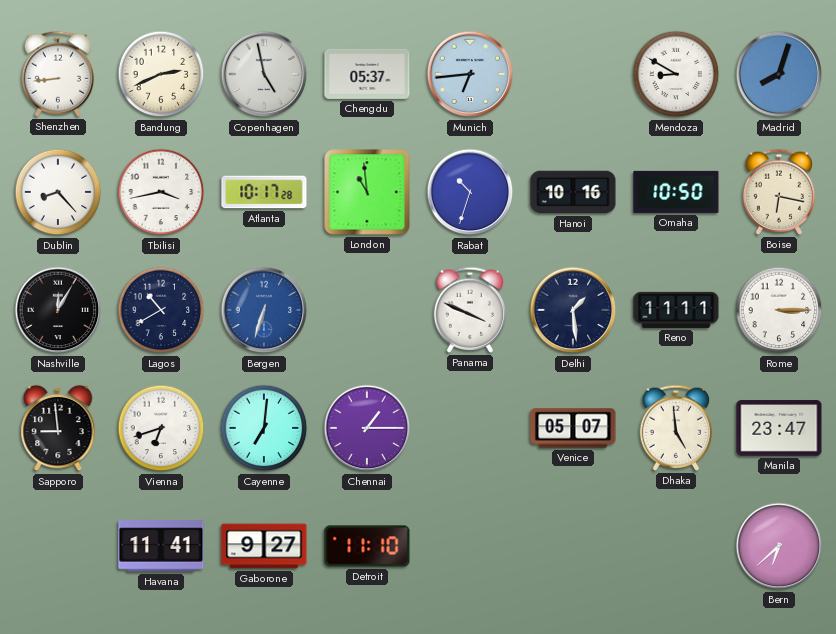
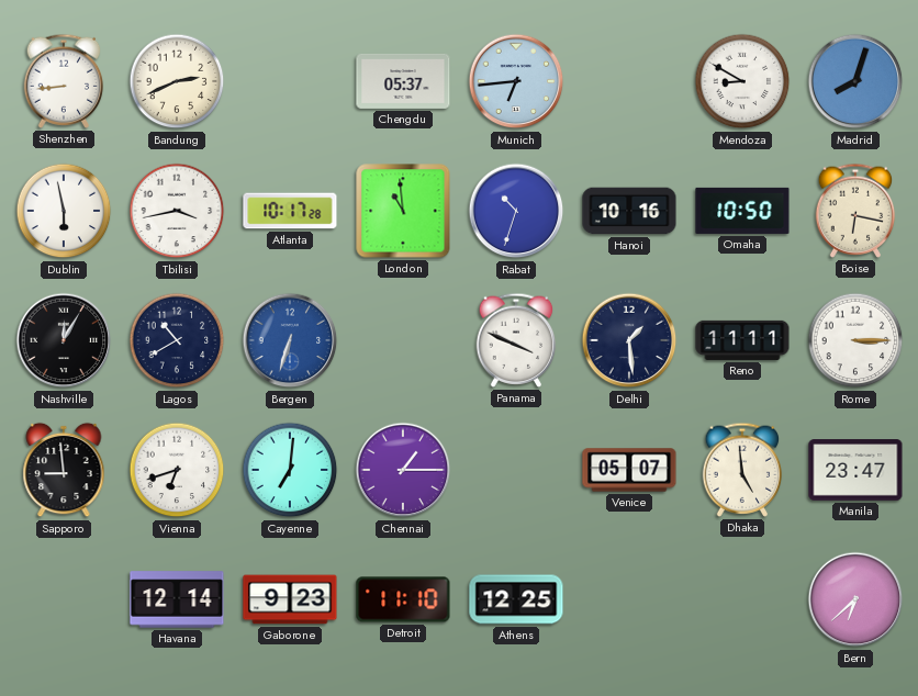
Copenhagen: 4:58 -> none (264, 74)
Dublin: 8:23 -> 5:58 (64, 211)
Havana: 11:41 -> 12:14 (177, 599)
Gaborone: 9:27 -> 9:23 (290, 599)
Athens: none -> 12:25 (516, 599)
